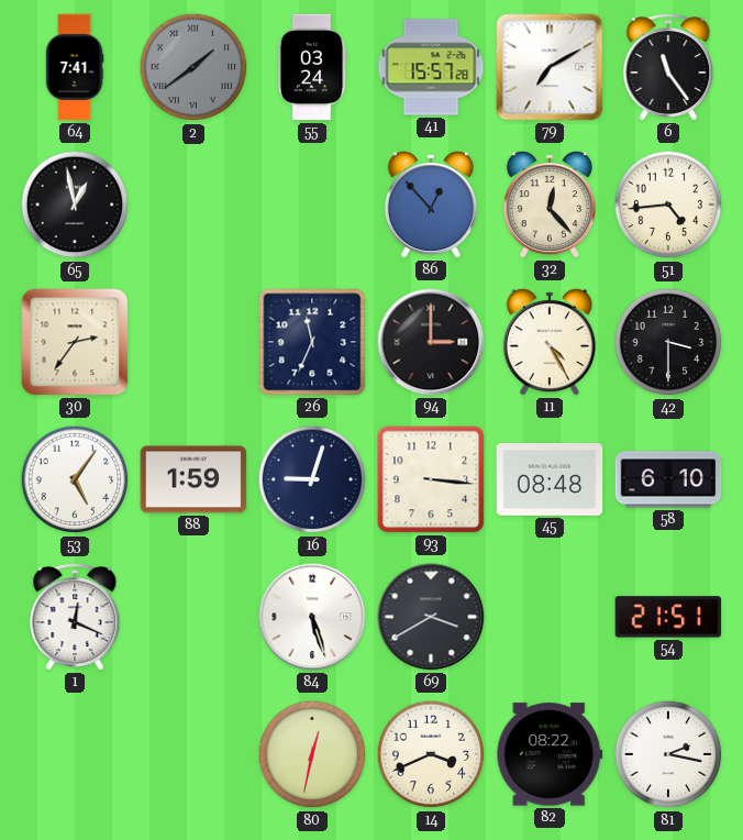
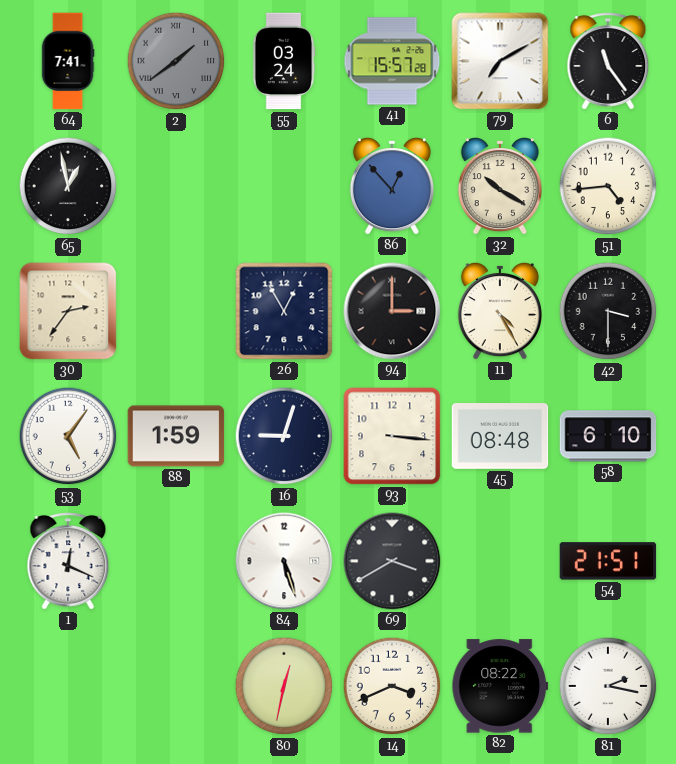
32: 12:23 -> 10:20 (500, 186)
26: 11:34 -> 12:55 (284, 311)
